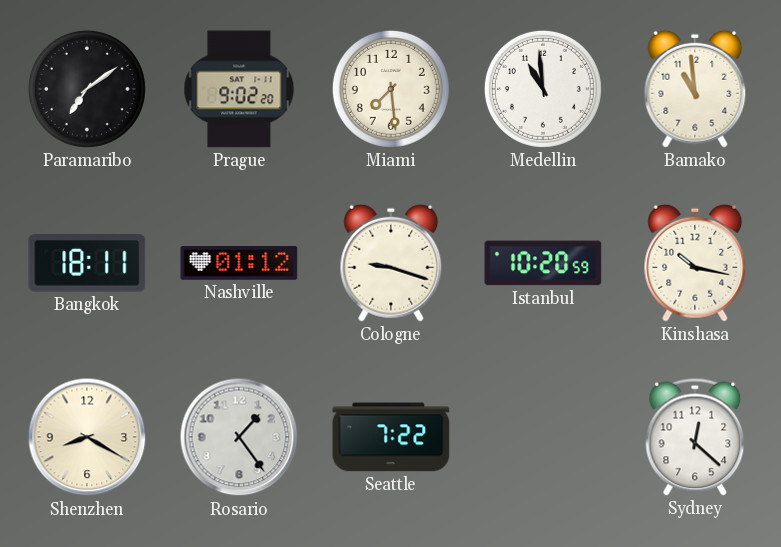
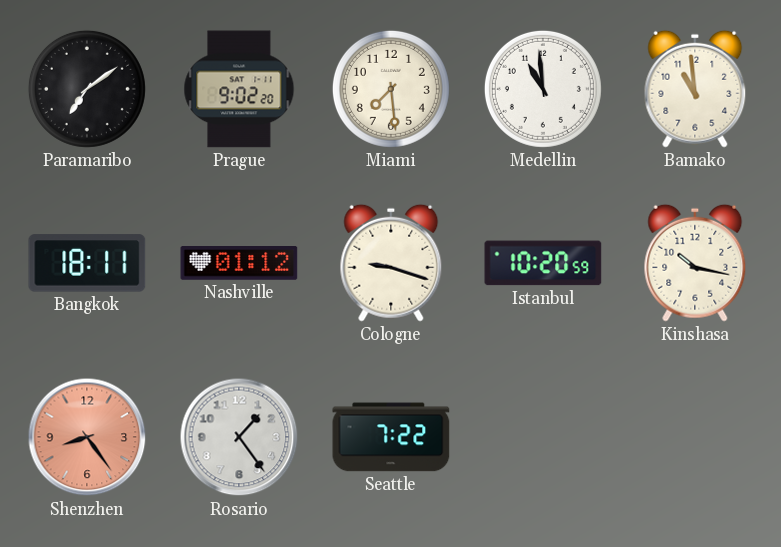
Shenzhen: 8:20 -> 8:24 (87, 437)
Shenzhen dial: cream -> salmon (87, 437)
Sydney: 12:22 -> none (695, 437)
